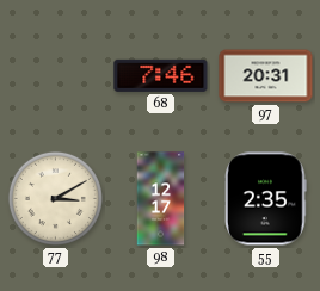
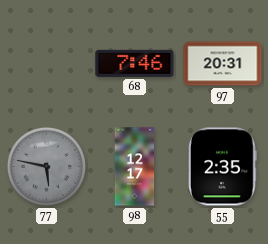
77: 3:10 -> 5:47 (46, 166)
77 dial: cream -> grey (46, 166)
